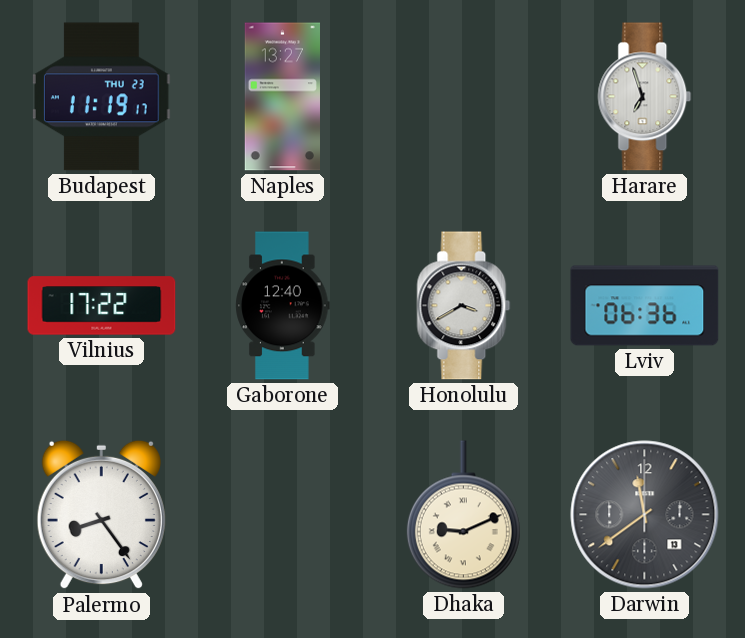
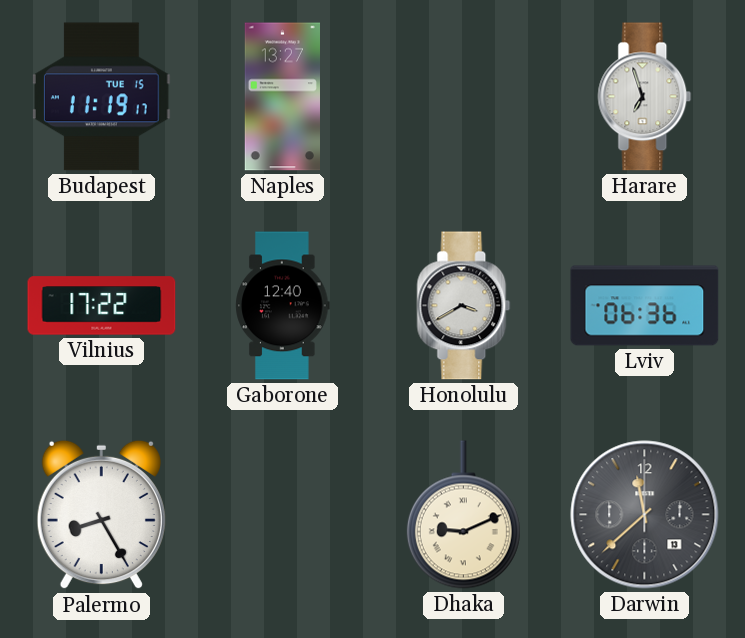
Budapest date: THU 23 -> TUE 15 (101, 97)
Palermo: 8:24 -> 8:25 (101, 515)
Darwin: 11:39 -> 11:38 (645, 515)
